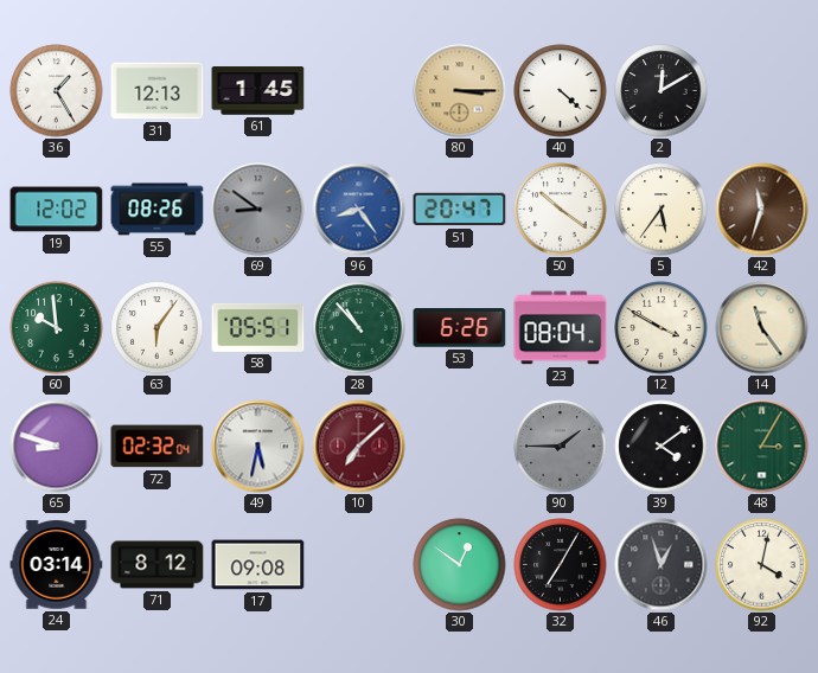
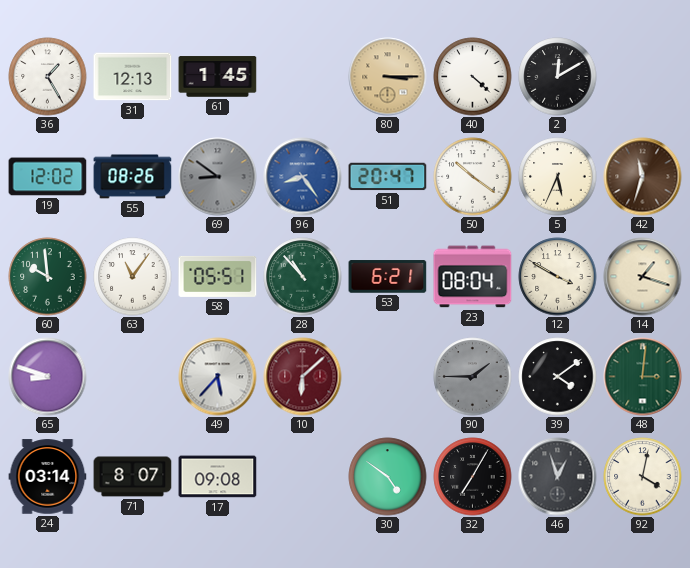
5: 5:36 -> 5:34 (558, 177)
63: 6:06 -> 11:06 (133, 277)
53: 6:26 -> 6:21 (388, 277)
14: 11:24 -> 1:18 (643, 277)
72: 02:32 -> none (158, 447)
49: 5:32 -> 5:37 (218, 377)
10: 7:08 -> 6:08 (303, 377)
48: 3:05 -> 3:01 (643, 377)
71: 8:12 -> 8:07 (133, 477)
30: 12:51 -> 4:51 (388, 477)
